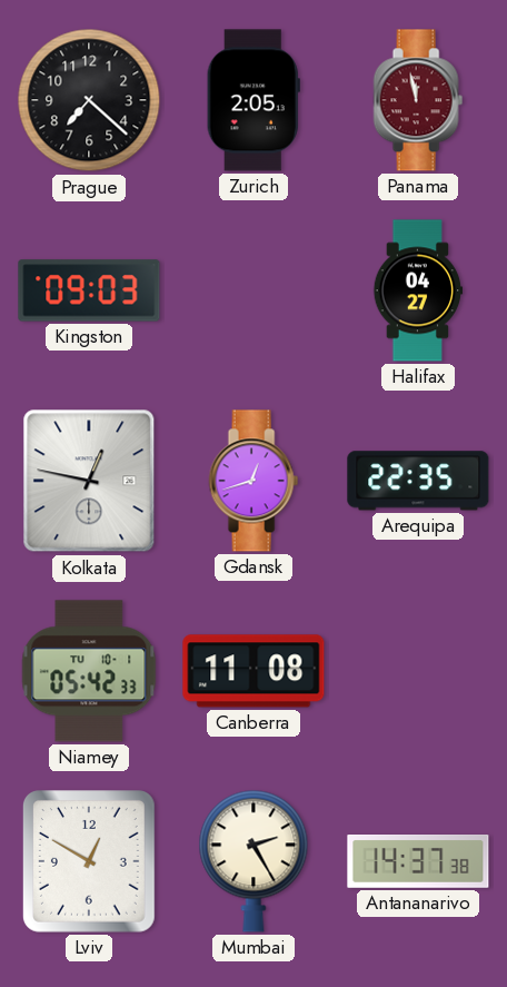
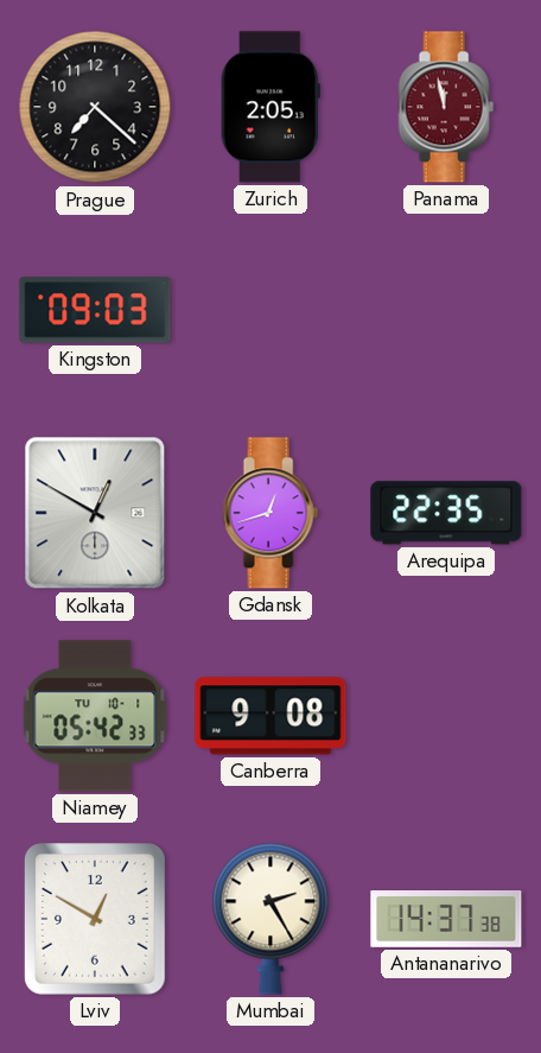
Halifax: 04:27 -> none (418, 290)
Kolkata: 12:47 -> 12:50 (95, 513)
Canberra: 11:08 -> 9:08 (270, 716)
